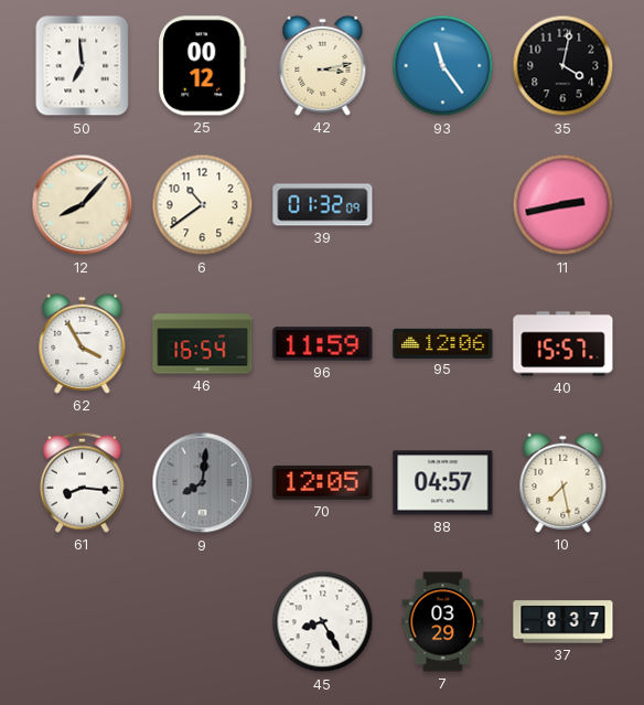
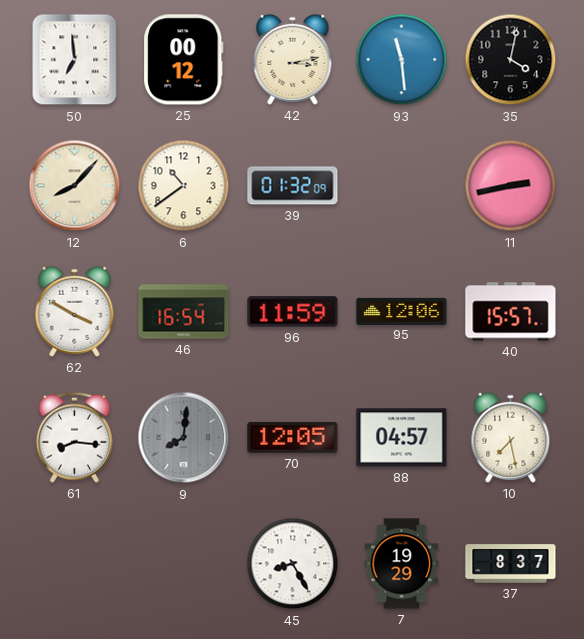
93: 11:24 -> 11:29 (402, 60)
62: 3:55 -> 3:50 (75, 311)
7: 03:29 -> 19:29 (402, 564)
